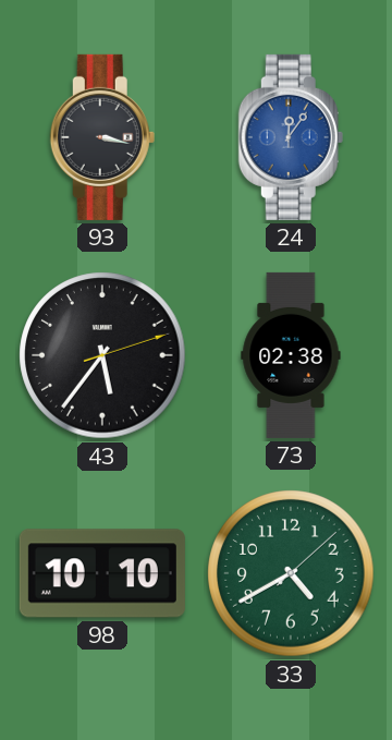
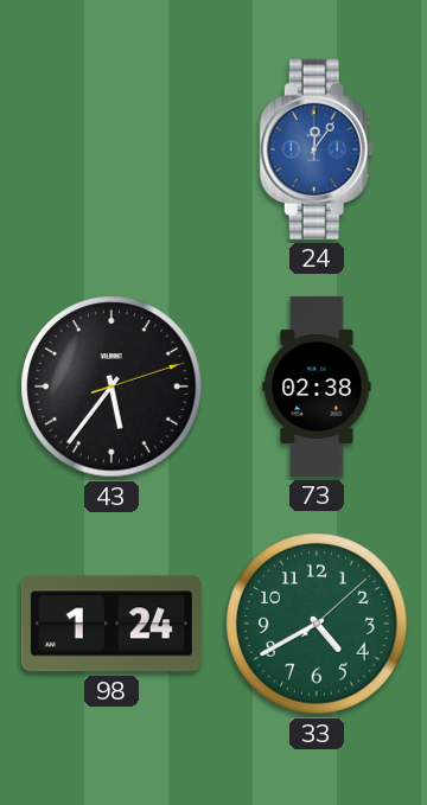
93: 3:17 -> none (102, 137)
98: 10:10 -> 1:24 (111, 624)
